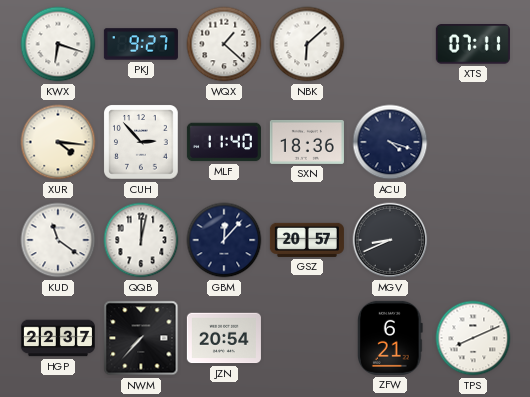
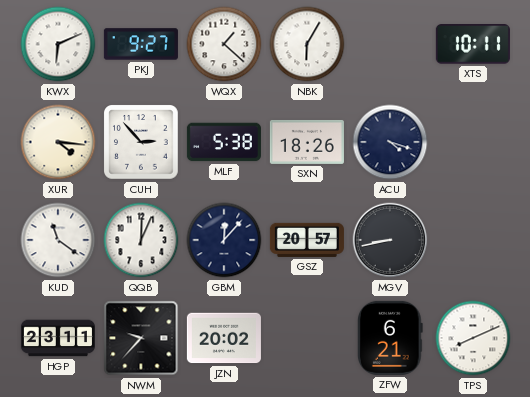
KWX: 6:18 -> 6:11 (58, 44)
NBK: 6:08 -> 6:05 (307, 44)
XTS: 07:11 -> 10:11 (473, 44)
MLF: 11:40 -> 5:38 (224, 142)
SXN: 18:36 -> 18:26 (307, 142)
QQB: 12:02 -> 12:04 (141, 240)
MGV: 8:41 -> 8:43 (390, 240)
HGP: 22:37 -> 23:11 (58, 338)
NWM: 7:37 -> 9:37 (141, 338)
JZN: 20:54 -> 20:02 (224, 338)
